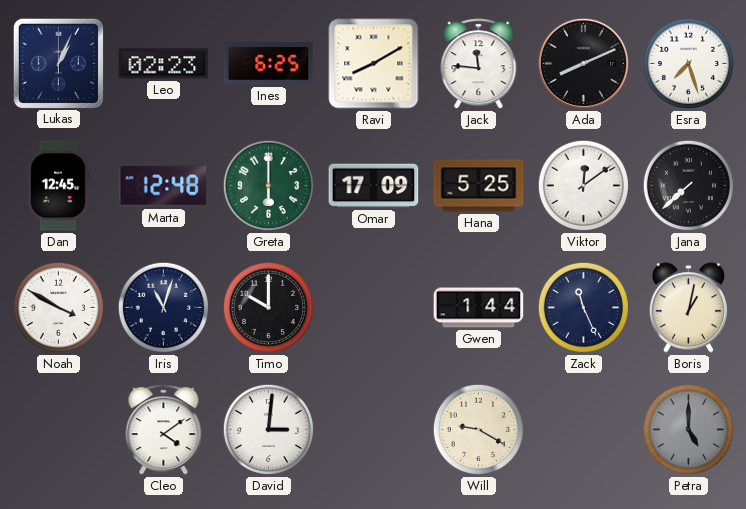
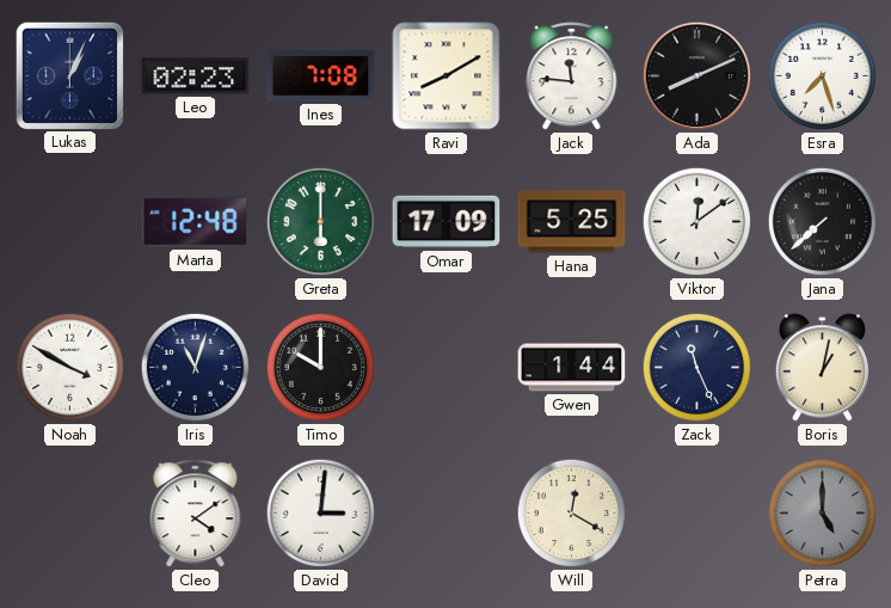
Ines: 6:25 -> 7:08 (321, 76)
Dan: 12:45 -> none (58, 186)
Will: 9:20 -> 12:20 (571, 512)
